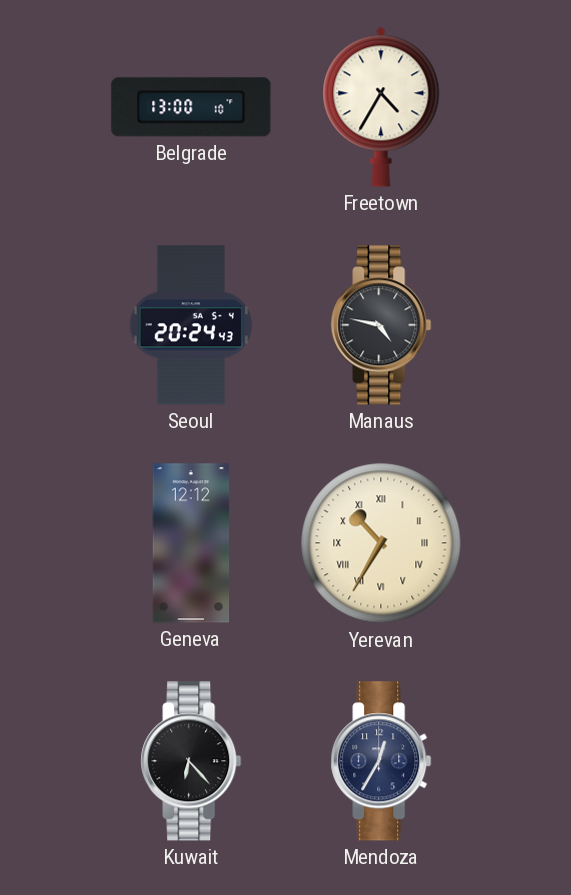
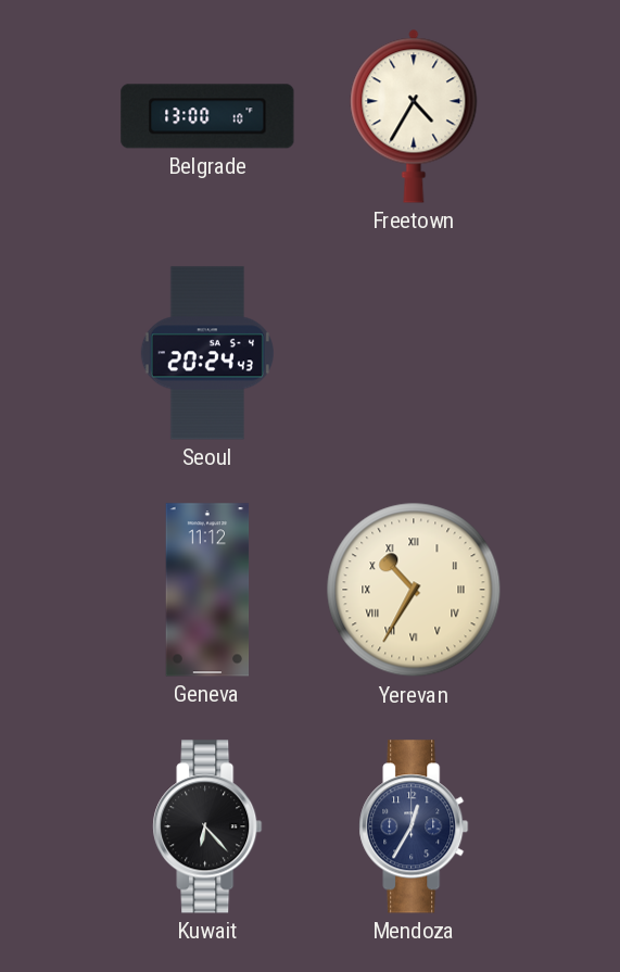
Manaus: 4:47 -> none (381, 325)
Geneva: 12:12 -> 11:12 (207, 590)
